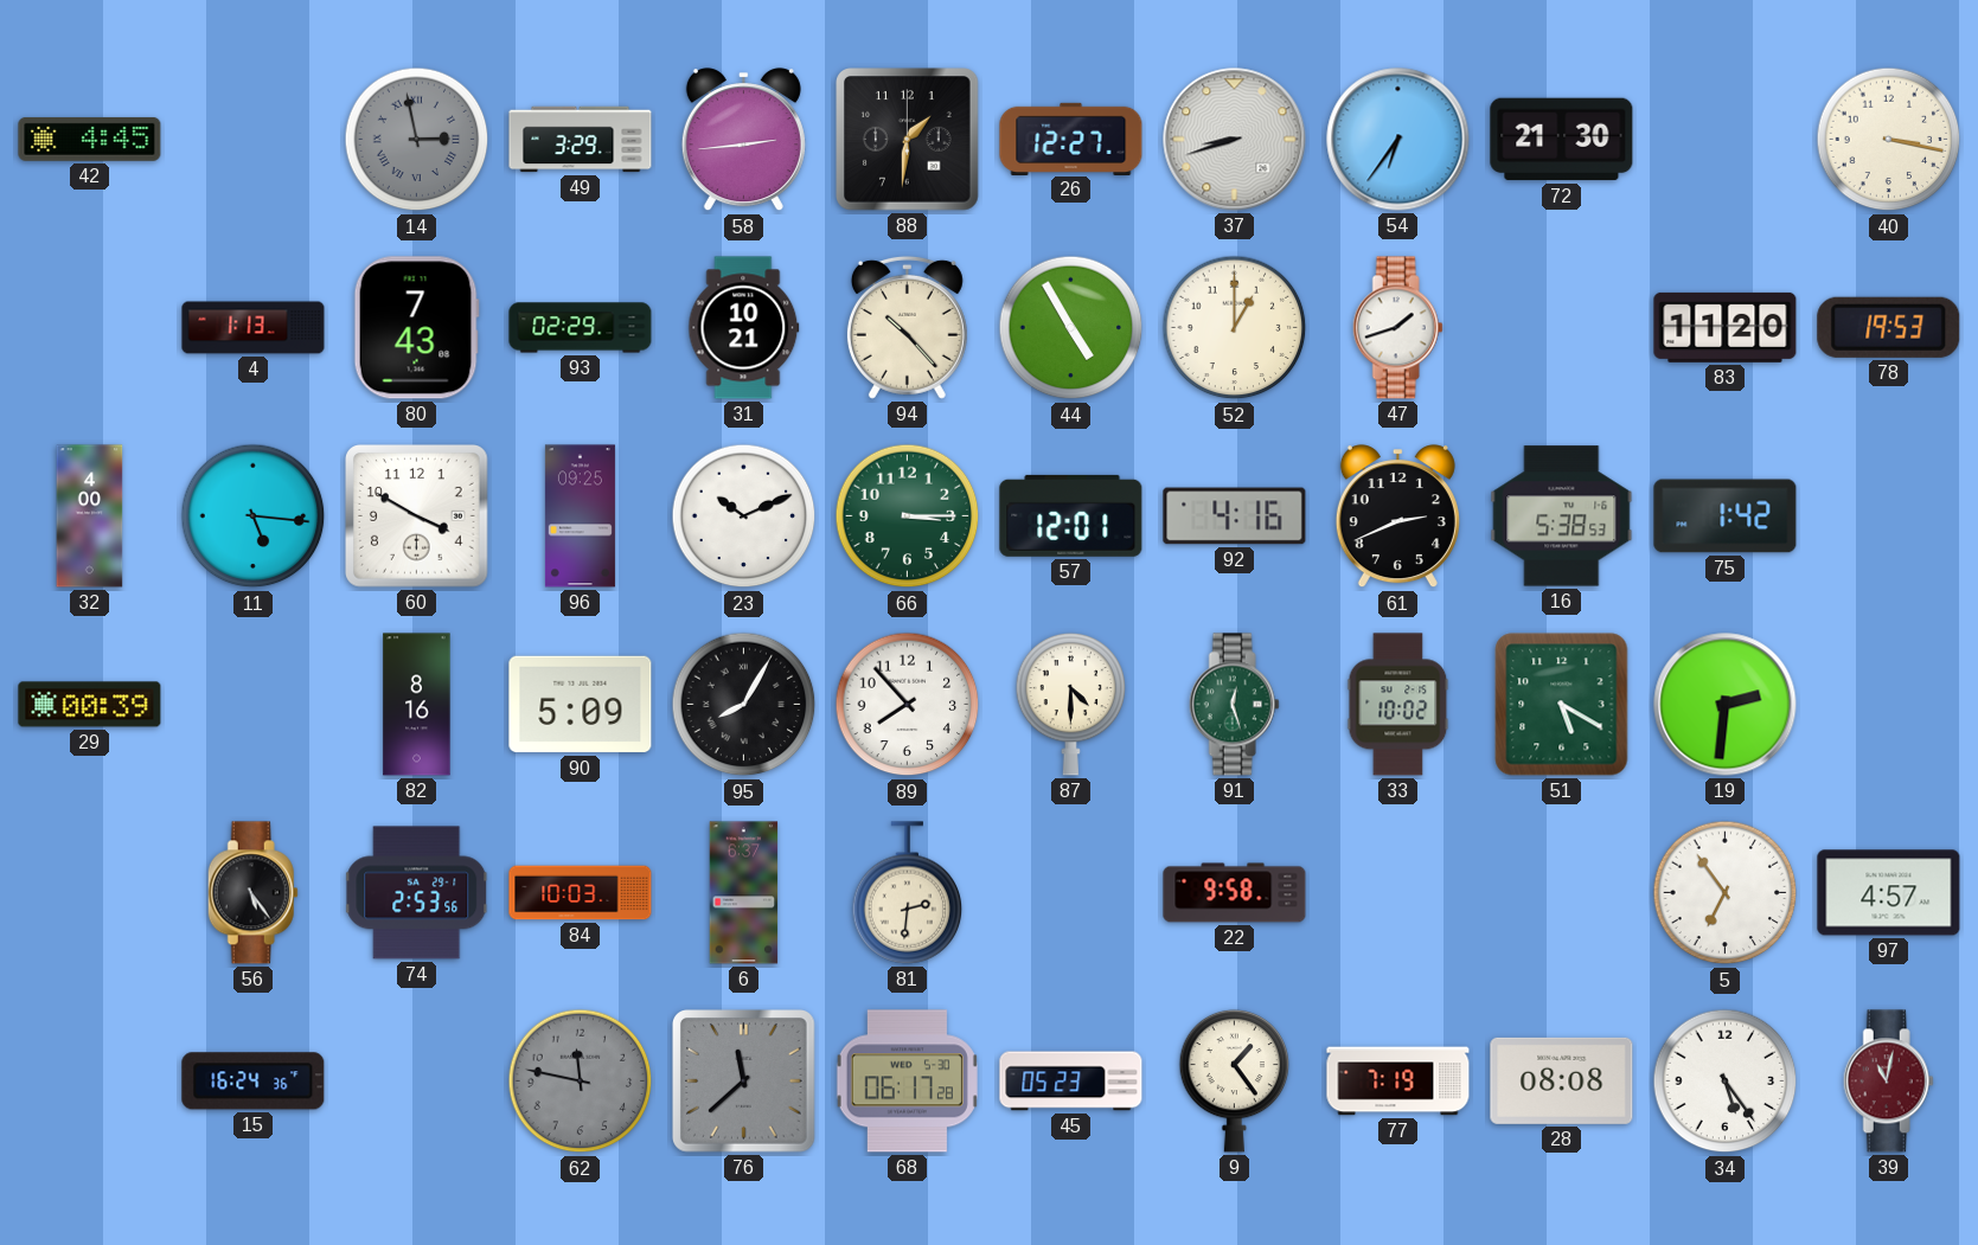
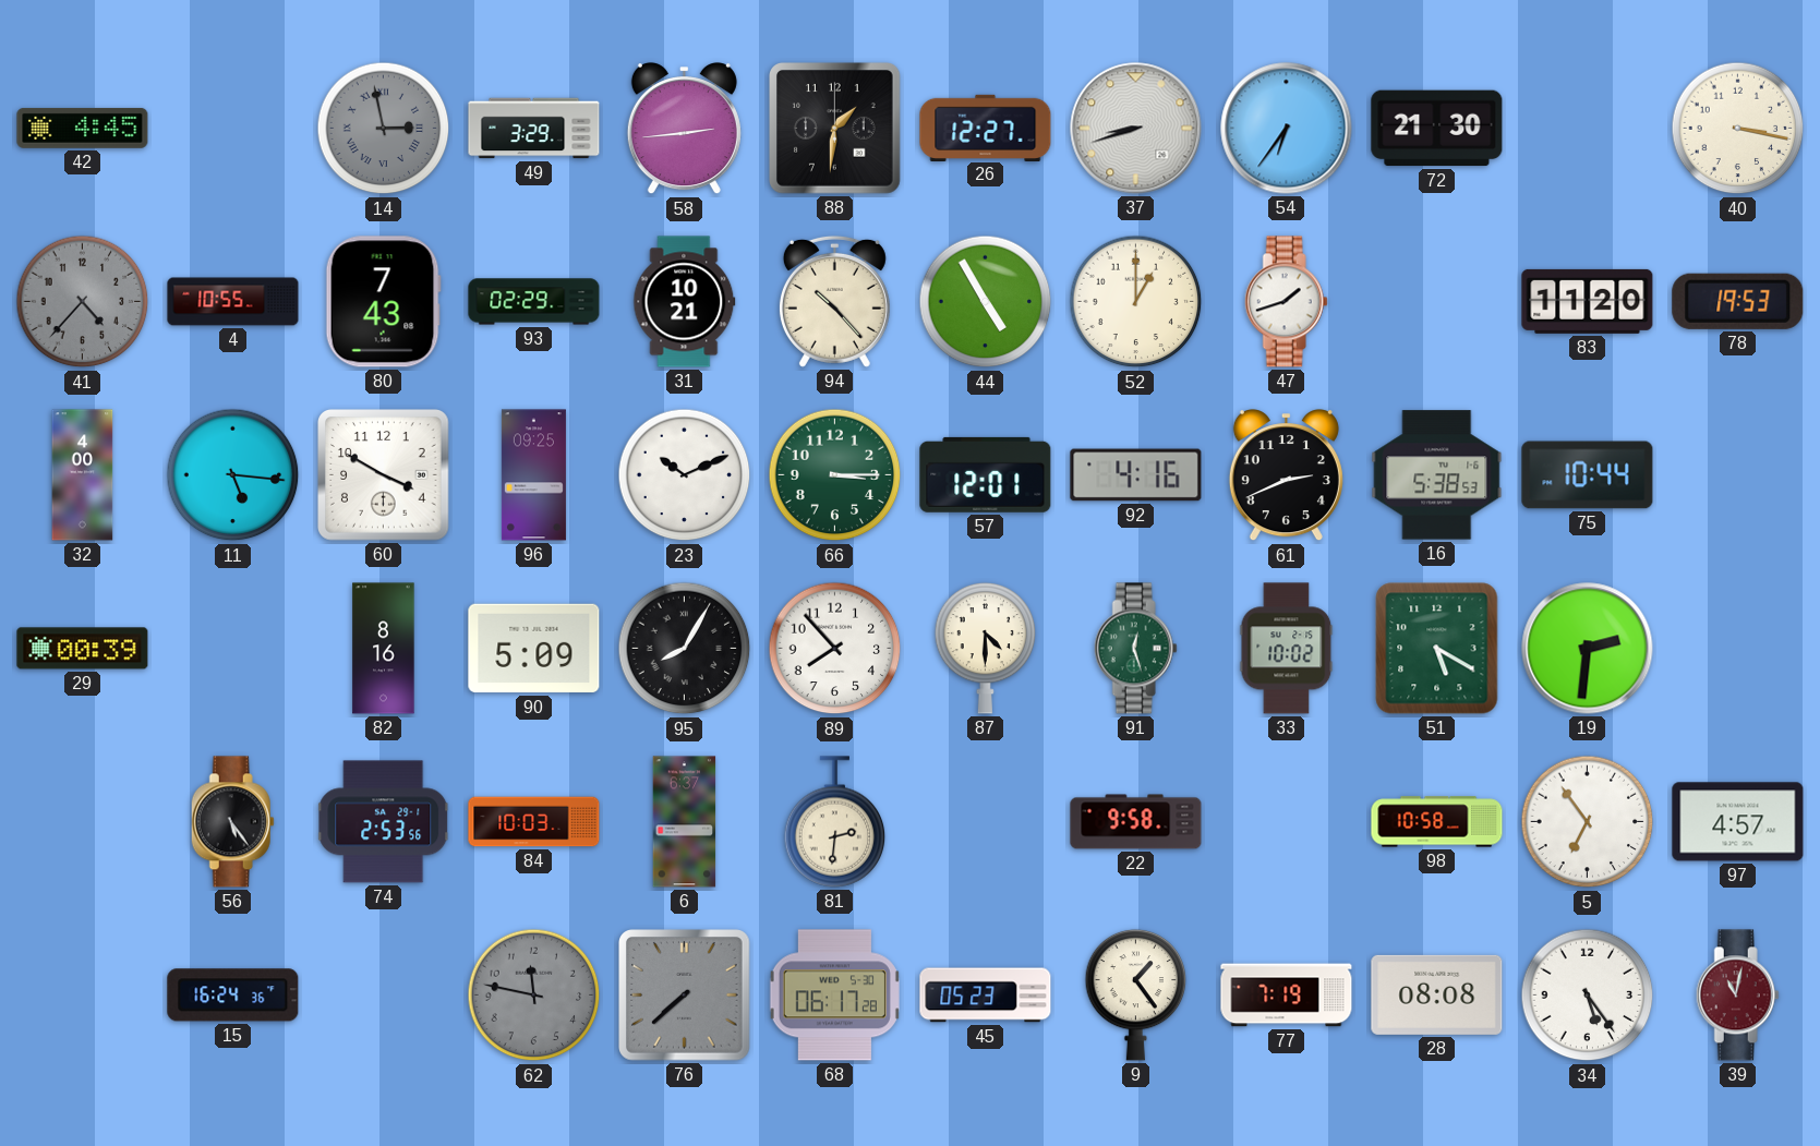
41: none -> 4:37 (83, 302)
4: 1:13 -> 10:55 (233, 302)
75: 1:42 -> 10:44 (1588, 475)
98: none -> 10:58 (1437, 822)
76: 11:38 -> 7:38 (685, 996)
